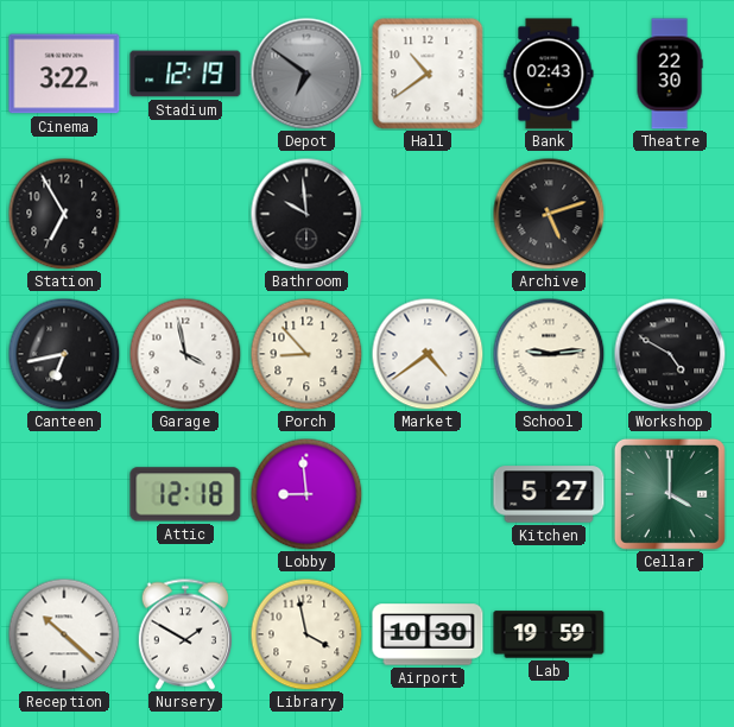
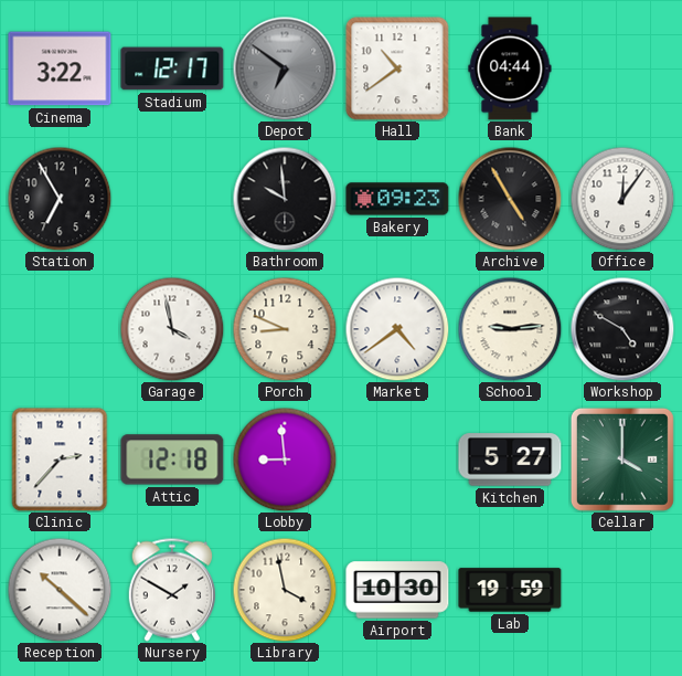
Stadium: 12:19 -> 12:17 (172, 68)
Bank: 02:43 -> 04:44 (510, 68)
Theatre: 22:30 -> none (670, 74)
Bakery: none -> 09:23 (397, 199)
Archive: 5:12 -> 4:55 (510, 199)
Office: none -> 12:06 (622, 199)
Canteen: 6:43 -> none (64, 354)
Porch: 8:53 -> 8:49 (285, 329)
Clinic: none -> 2:37 (60, 460)
